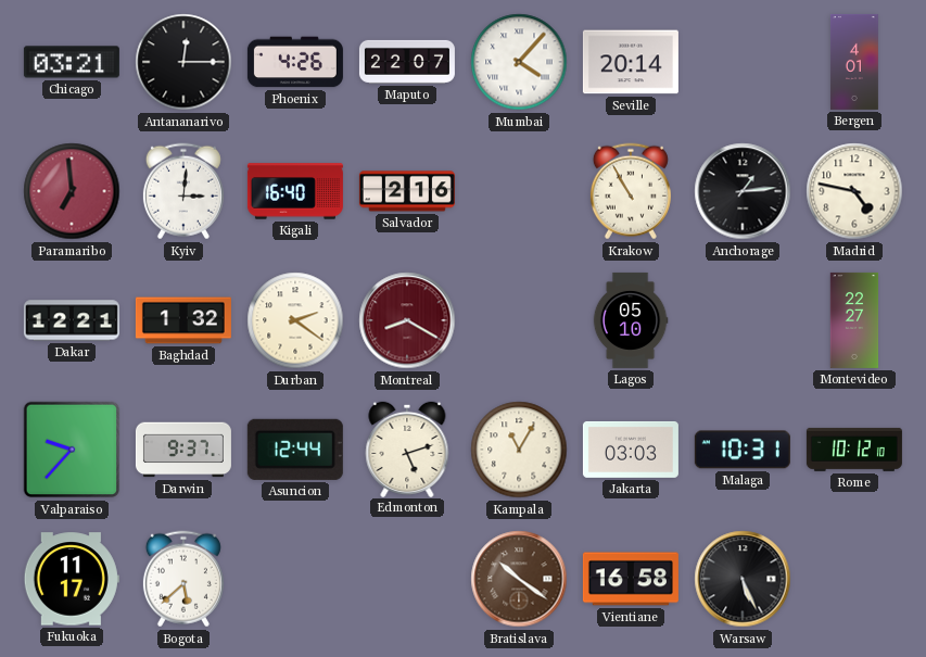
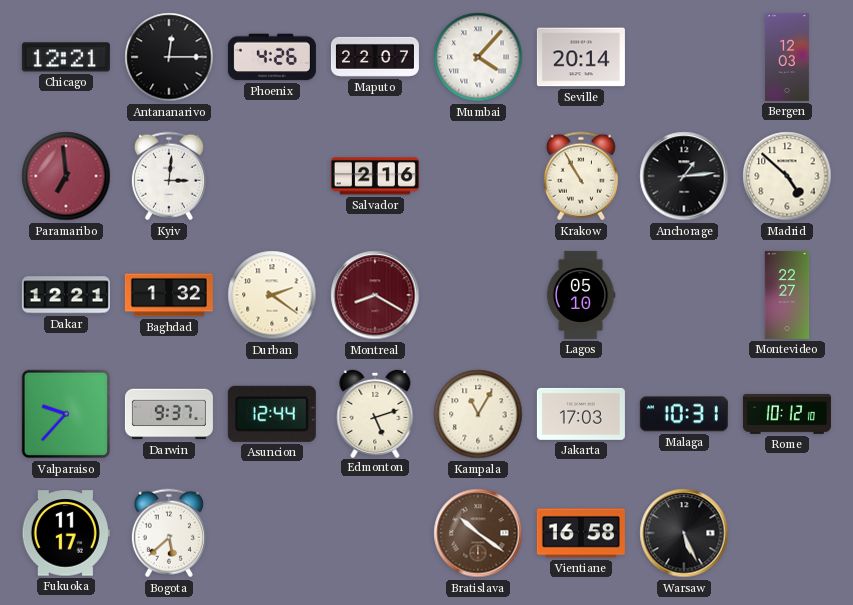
Chicago: 03:21 -> 12:21 (66, 57)
Bergen: 4:01 -> 12:03 (787, 57)
Kigali: 16:40 -> none (295, 191)
Madrid: 4:47 -> 4:52 (787, 176)
Jakarta: 03:03 -> 17:03 (581, 414)
